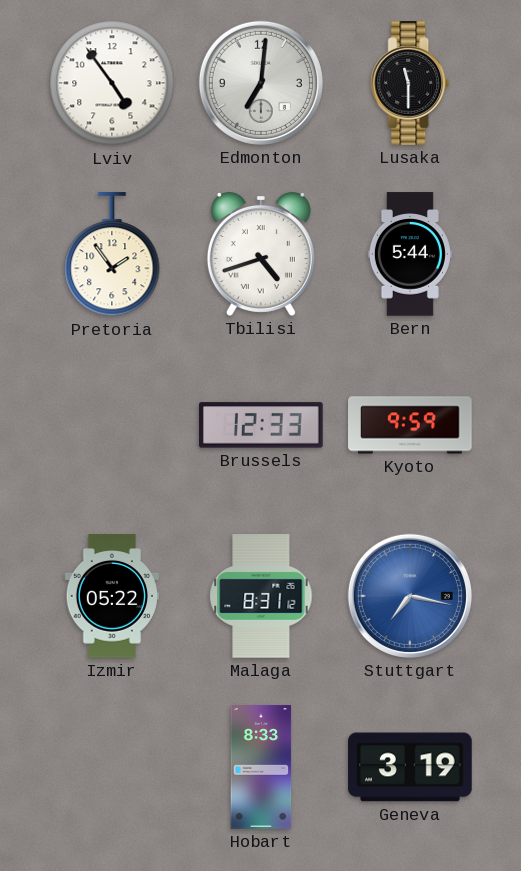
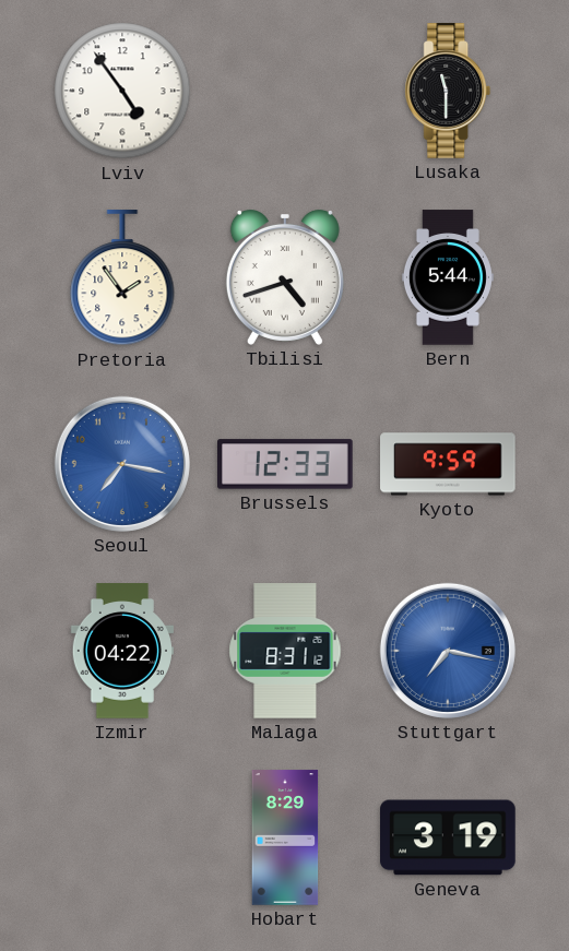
Edmonton: 7:01 -> none (261, 83)
Seoul: none -> 7:17 (122, 464)
Izmir: 05:22 -> 04:22 (122, 651)
Hobart: 8:33 -> 8:29 (285, 837)
